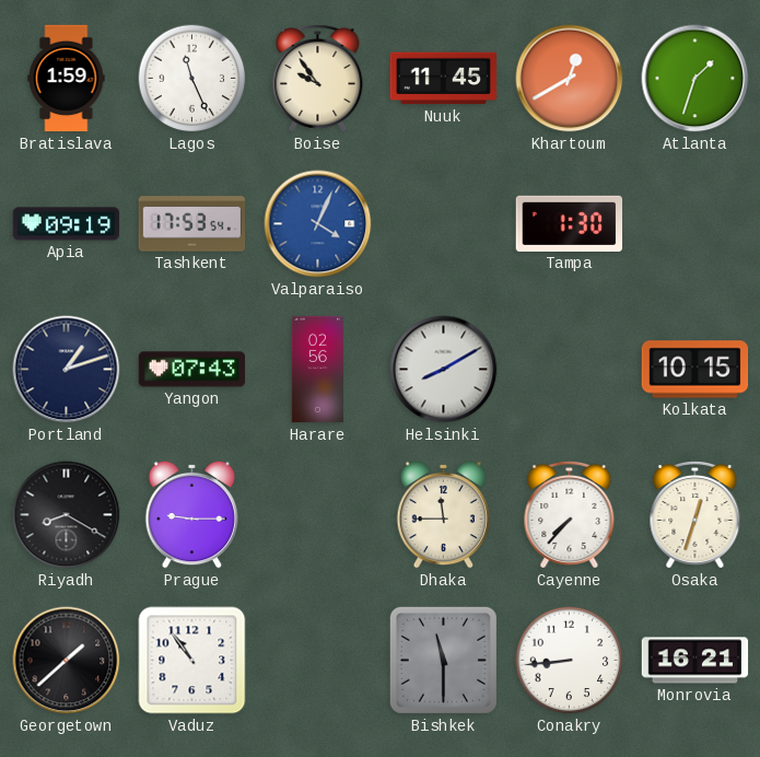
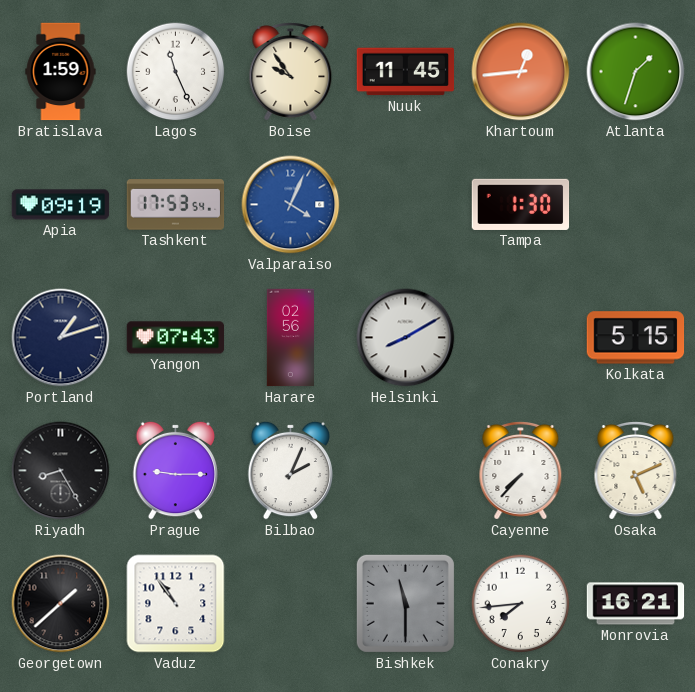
Khartoum: 12:40 -> 12:44 (521, 72)
Kolkata: 10:15 -> 5:15 (636, 338)
Riyadh: 8:20 -> 8:25 (61, 471)
Bilbao: none -> 2:04 (290, 470)
Dhaka: 11:45 -> none (443, 514)
Osaka: 12:33 -> 5:11 (636, 471)
Conakry: 8:44 -> 7:44 (521, 604)
